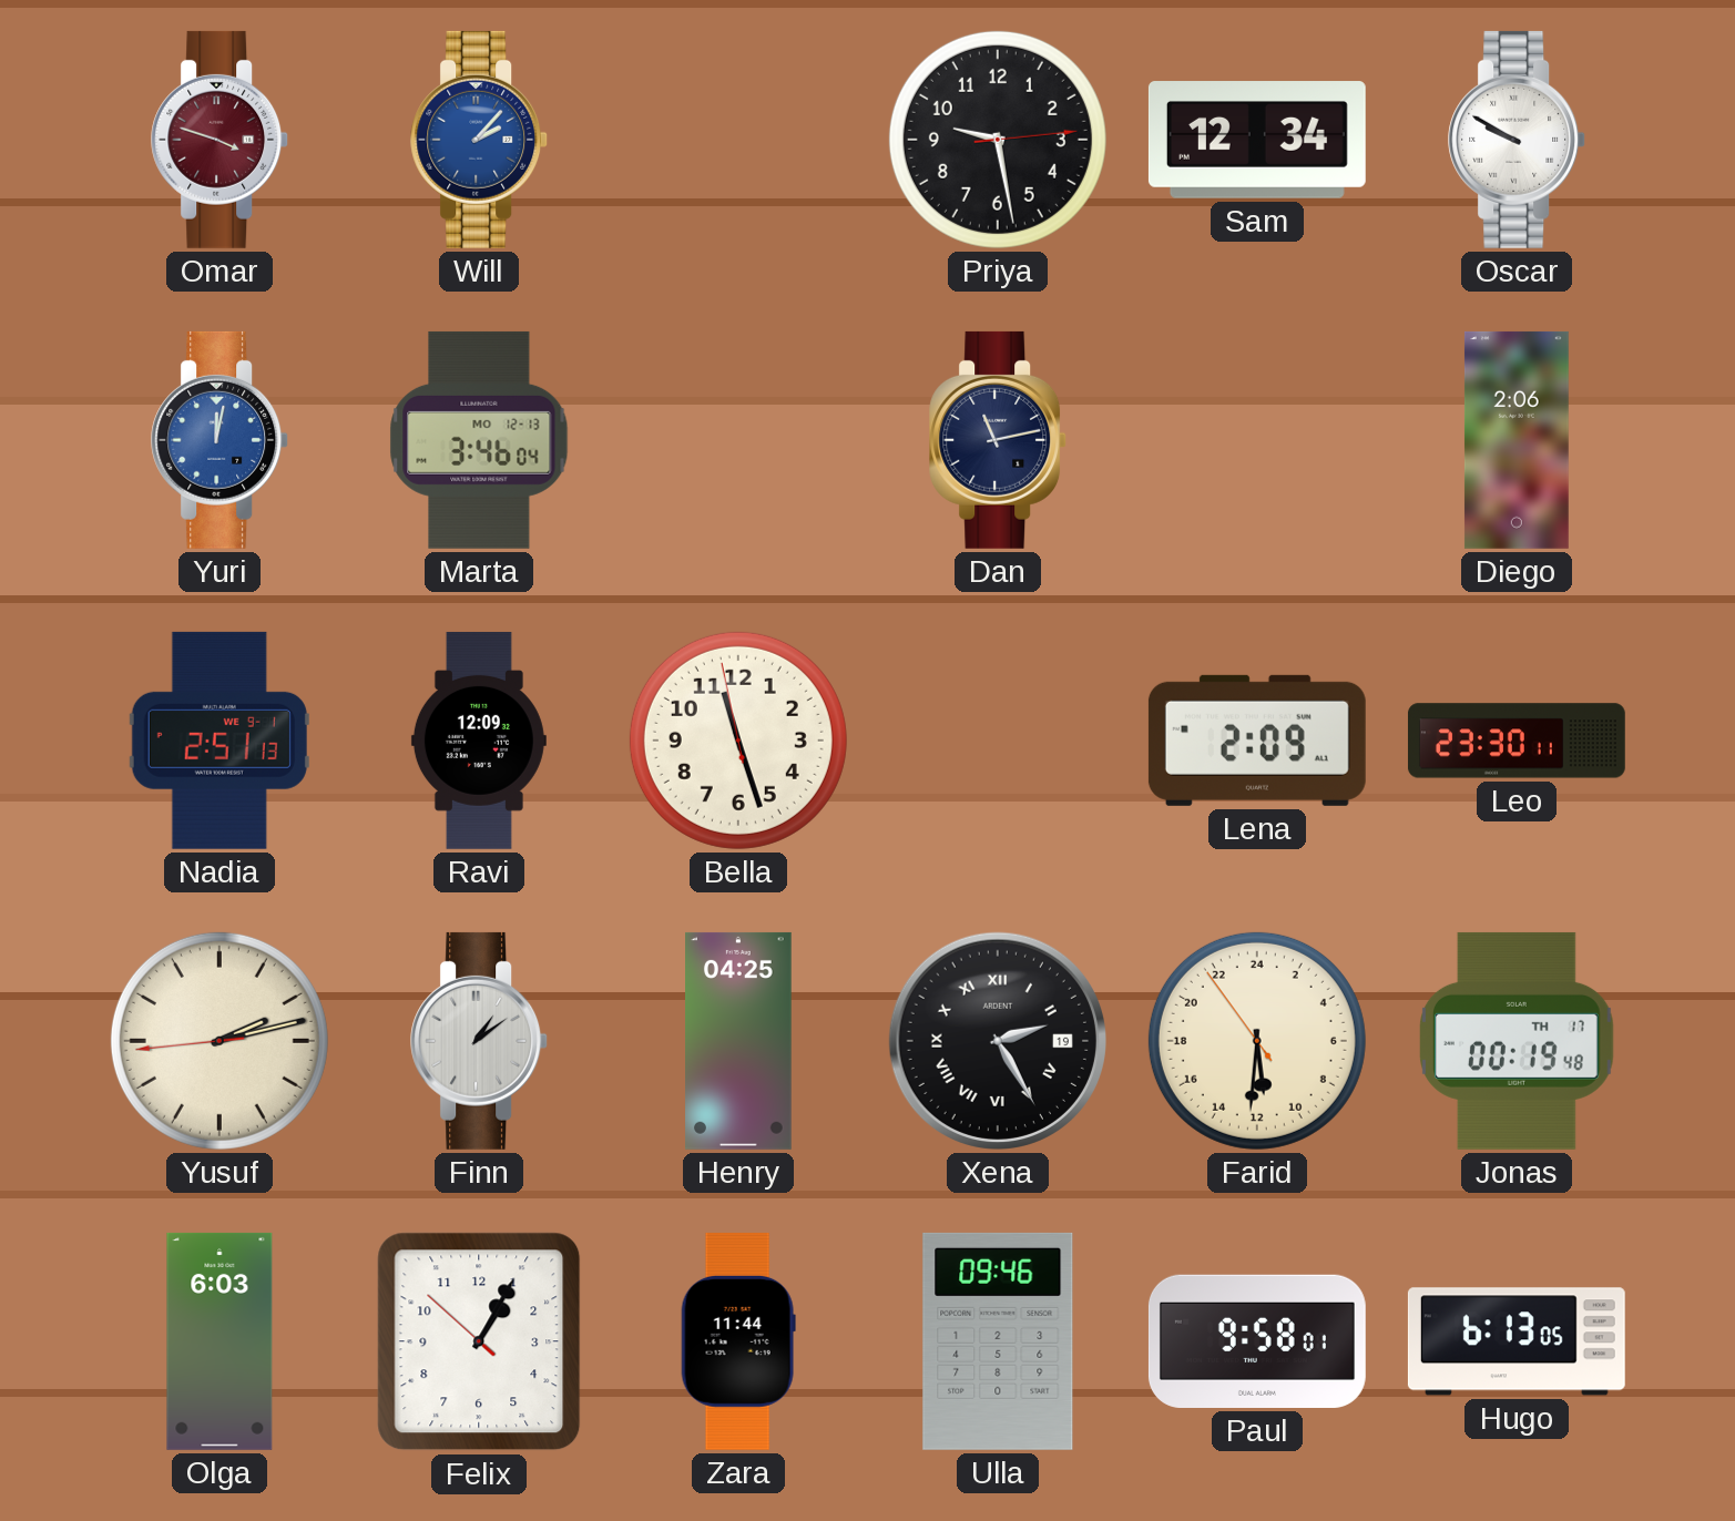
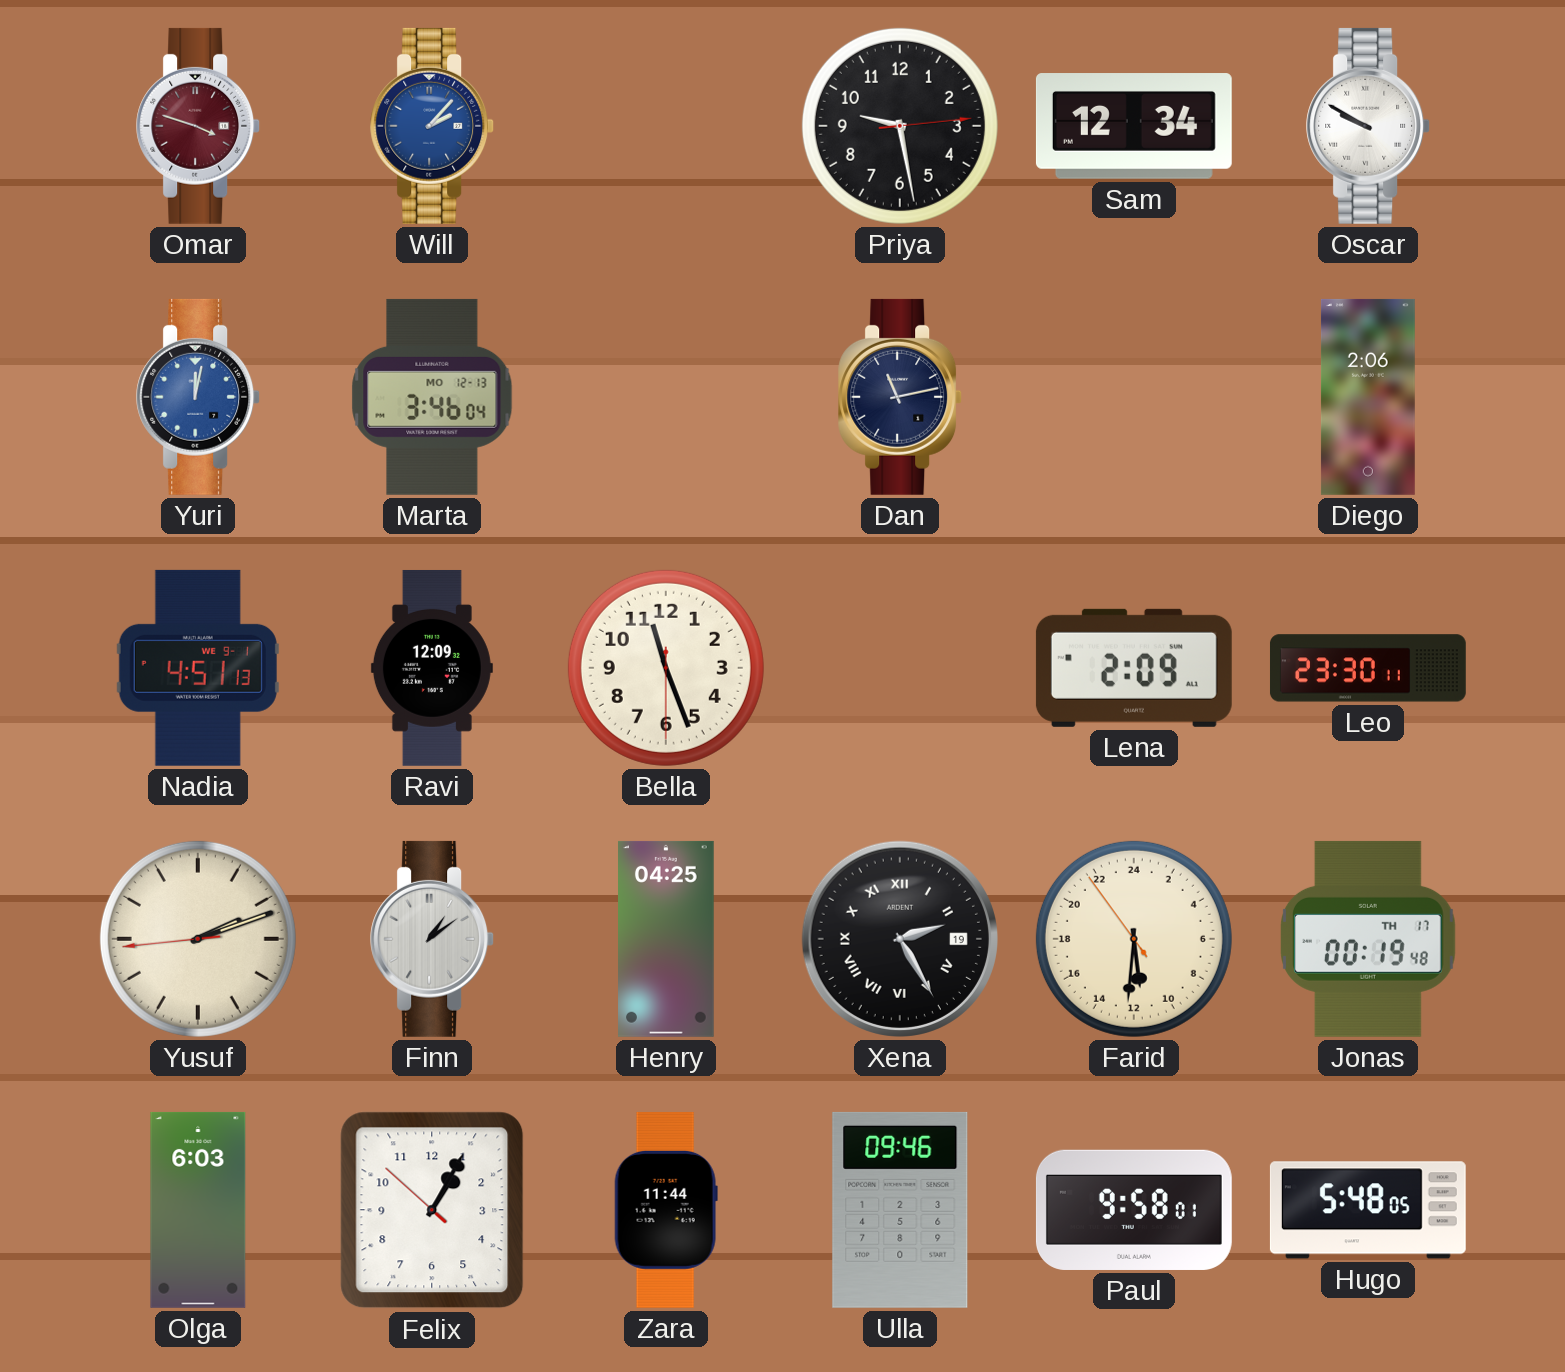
Nadia: 2:51 -> 4:51 (198, 668)
Bella: 11:26:58 -> 11:26:30 (666, 668)
Yusuf: 2:12 -> 2:11 (198, 939)
Hugo: 6:13 -> 5:48 (1368, 1210)
